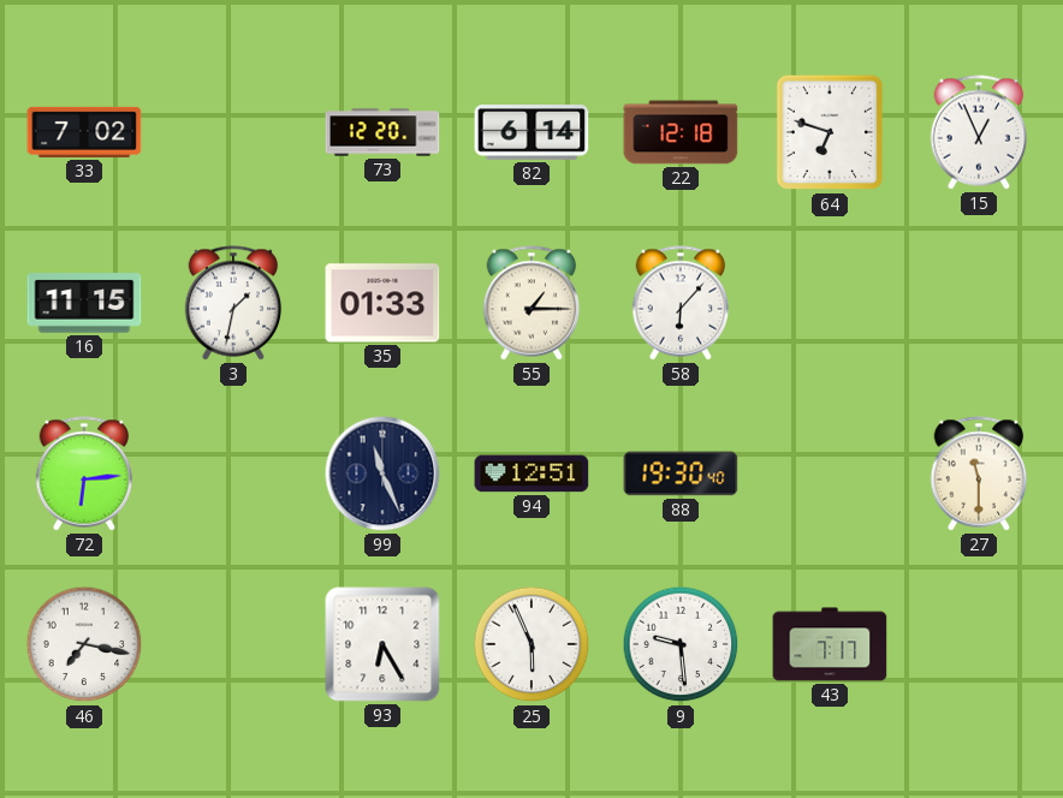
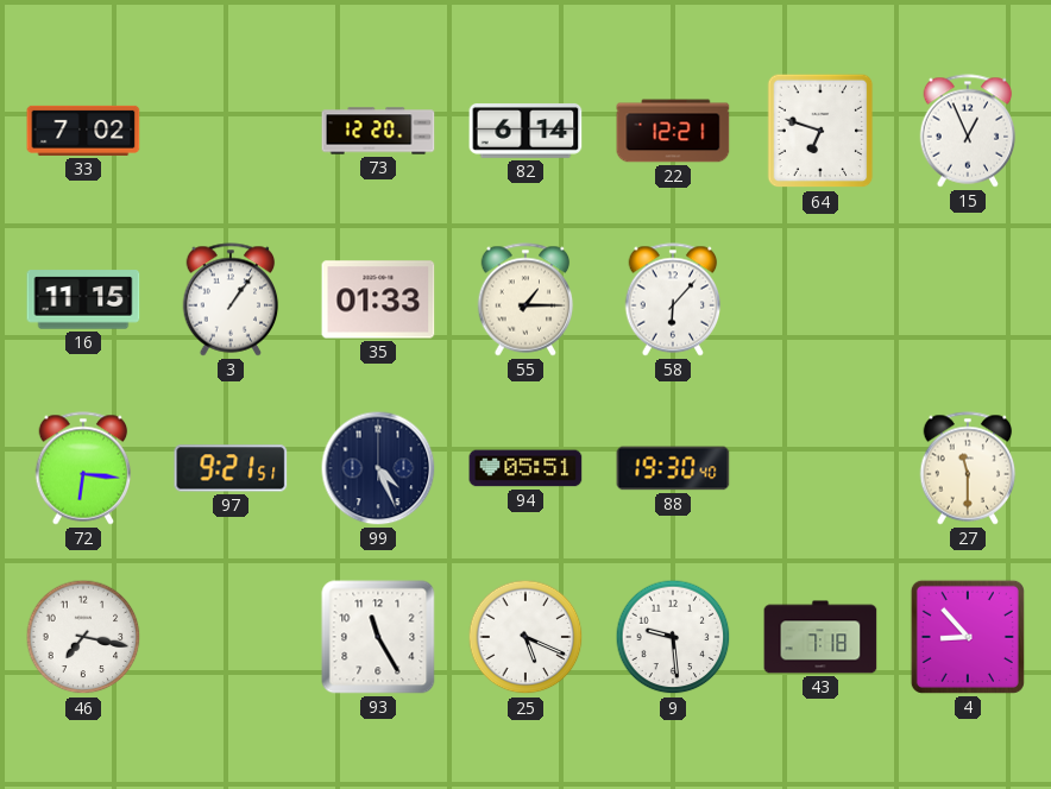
22: 12:18 -> 12:21 (673, 131)
3: 1:32 -> 1:06 (231, 299)
72: 6:14 -> 6:16 (83, 468)
97: none -> 9:21 (231, 468)
99: 11:26 -> 4:26 (378, 468)
94: 12:51 -> 05:51 (525, 468)
93: 6:25 -> 11:25 (378, 637)
25: 5:56 -> 5:19 (525, 637)
43: 7:17 -> 7:18 (820, 637)
4: none -> 8:53 (968, 637)
